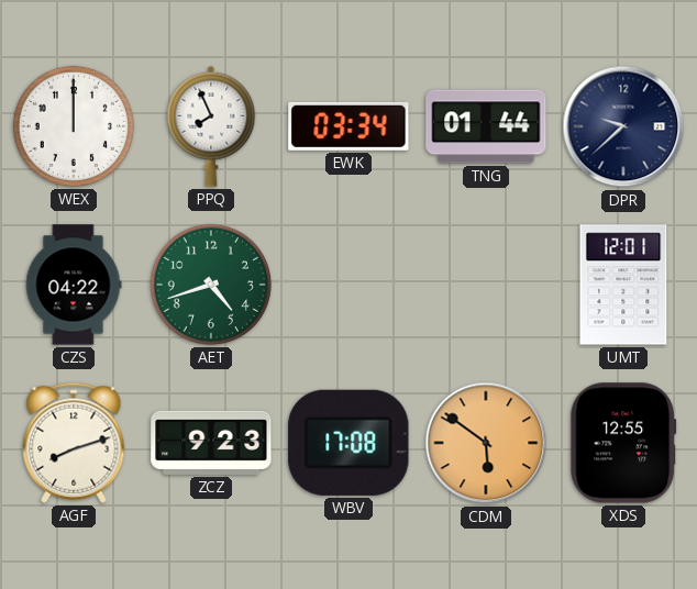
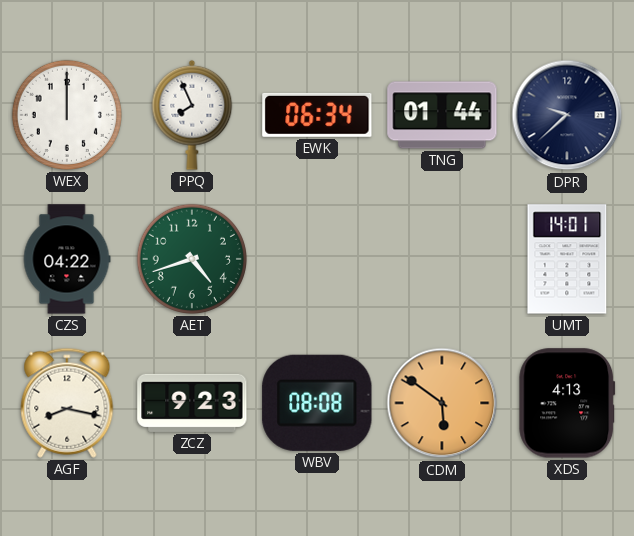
EWK: 03:34 -> 06:34 (317, 115)
UMT: 12:01 -> 14:01 (567, 259)
AGF: 8:12 -> 8:17 (67, 403)
WBV: 17:08 -> 08:08 (317, 403)
XDS: 12:55 -> 4:13 (567, 403)
